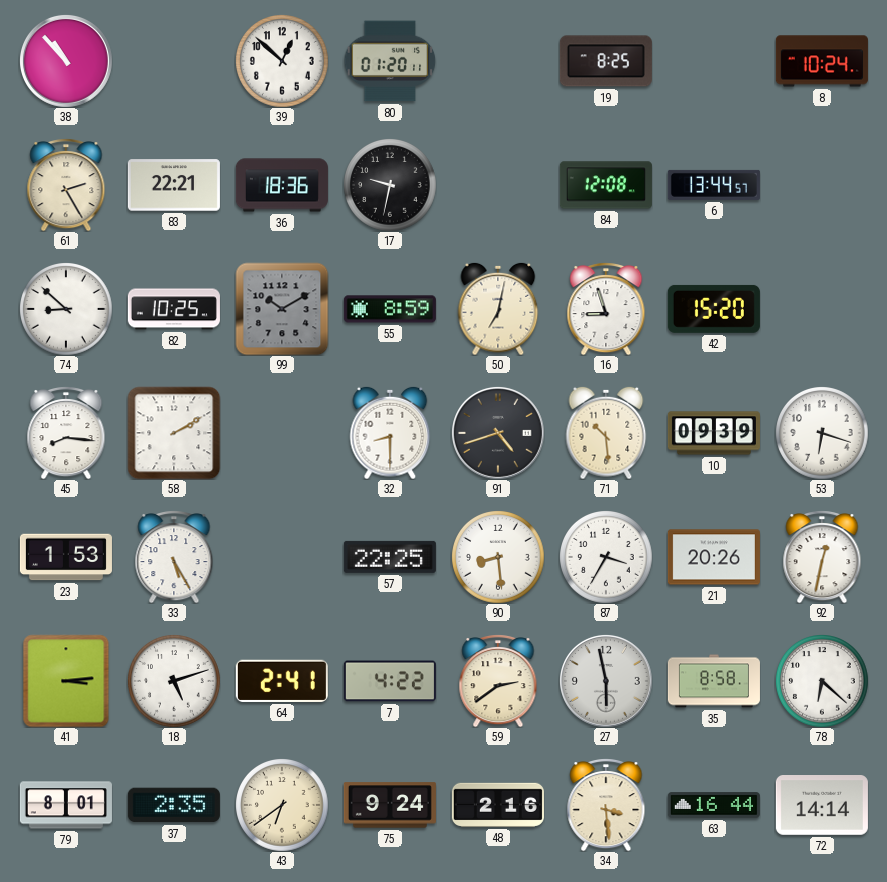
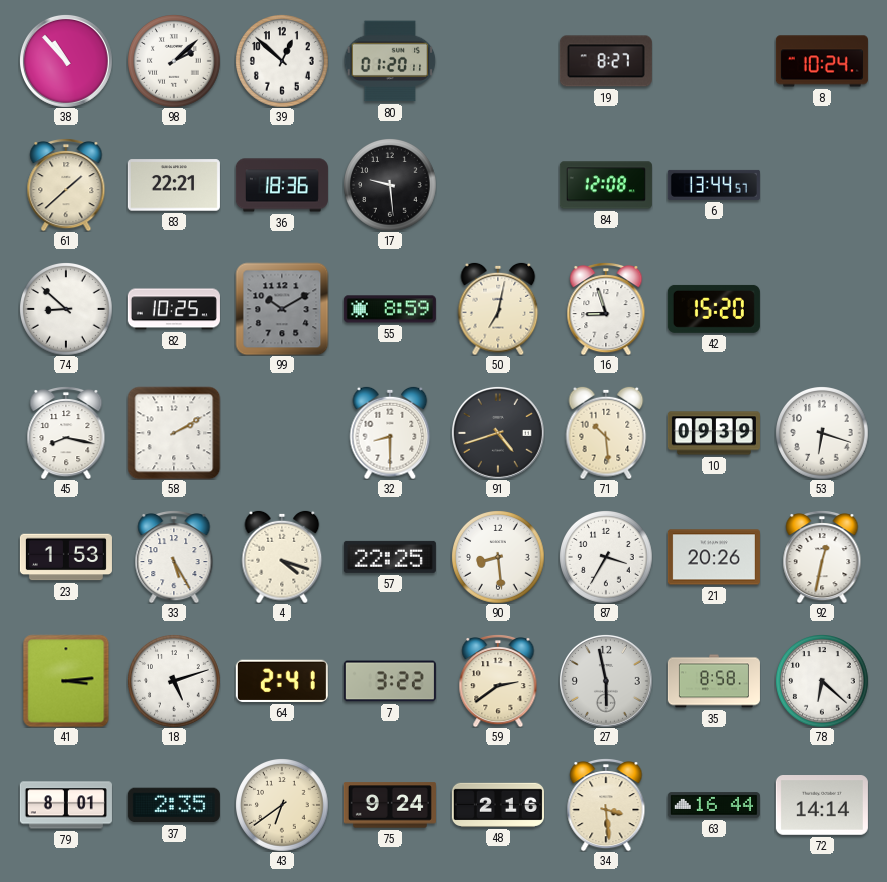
98: none -> 2:08 (174, 61)
19: 8:25 -> 8:27 (606, 61)
61: 2:25 -> 1:38 (66, 185)
17: 9:32 -> 9:29 (390, 185)
45: 8:16 -> 8:17 (66, 433)
4: none -> 4:18 (282, 557)
7: 4:22 -> 3:22 (390, 681)
